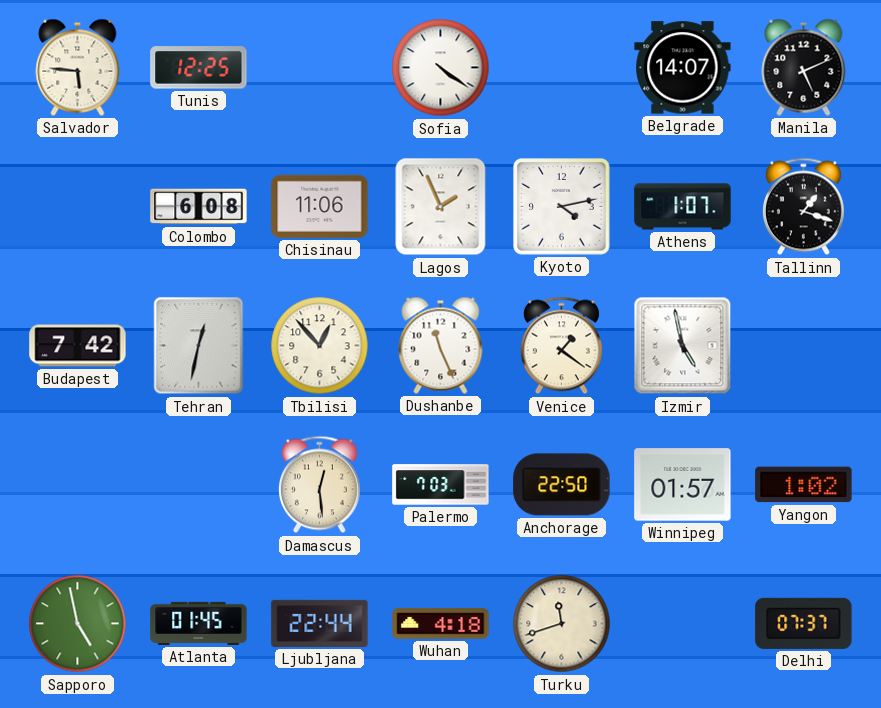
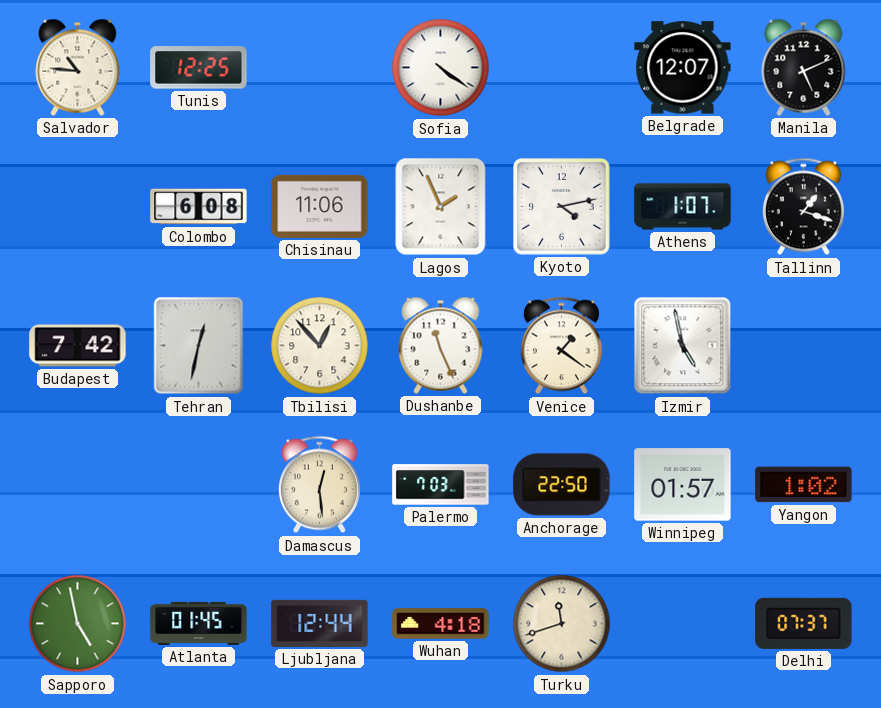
Salvador: 5:46 -> 10:46 (78, 67)
Belgrade: 14:07 -> 12:07 (683, 68)
Ljubljana: 22:44 -> 12:44 (320, 623)
